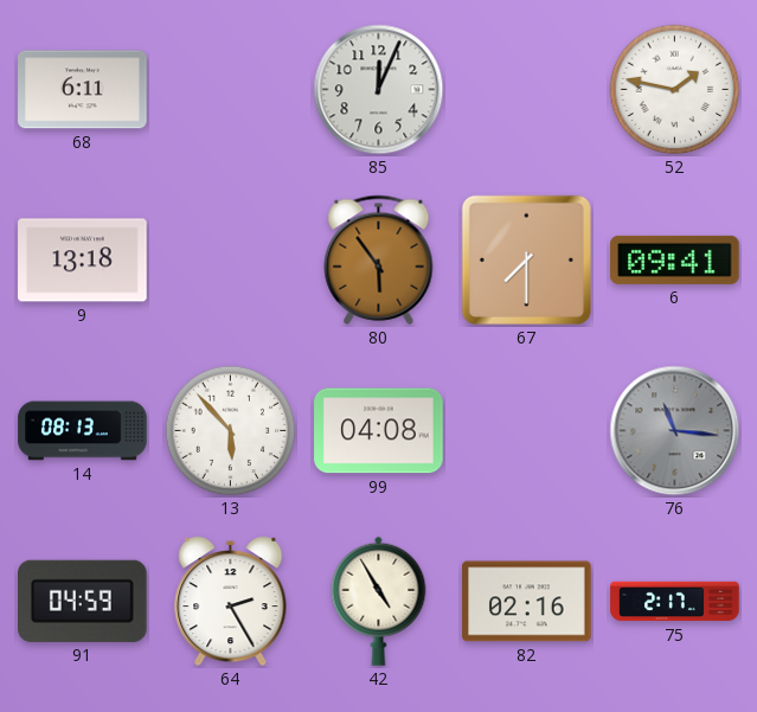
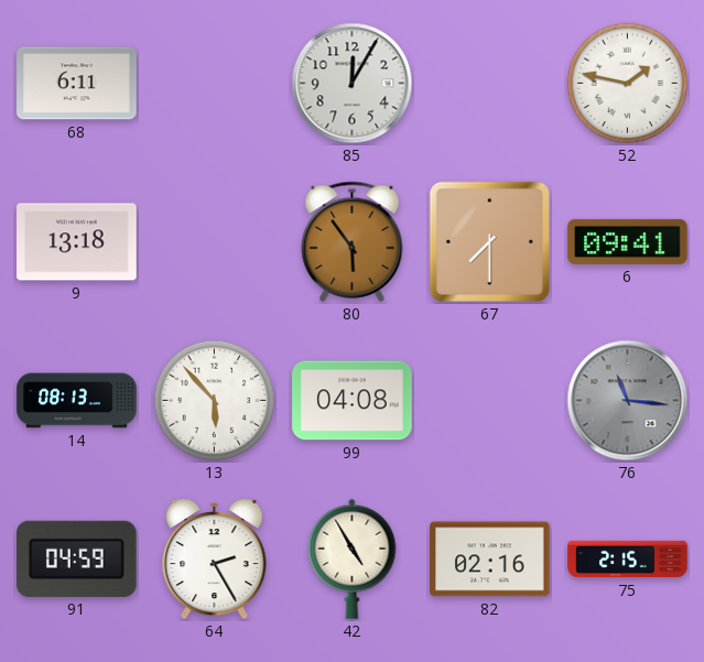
85: 12:04 -> 12:05 (353, 84)
75: 2:17 -> 2:15 (628, 560)
